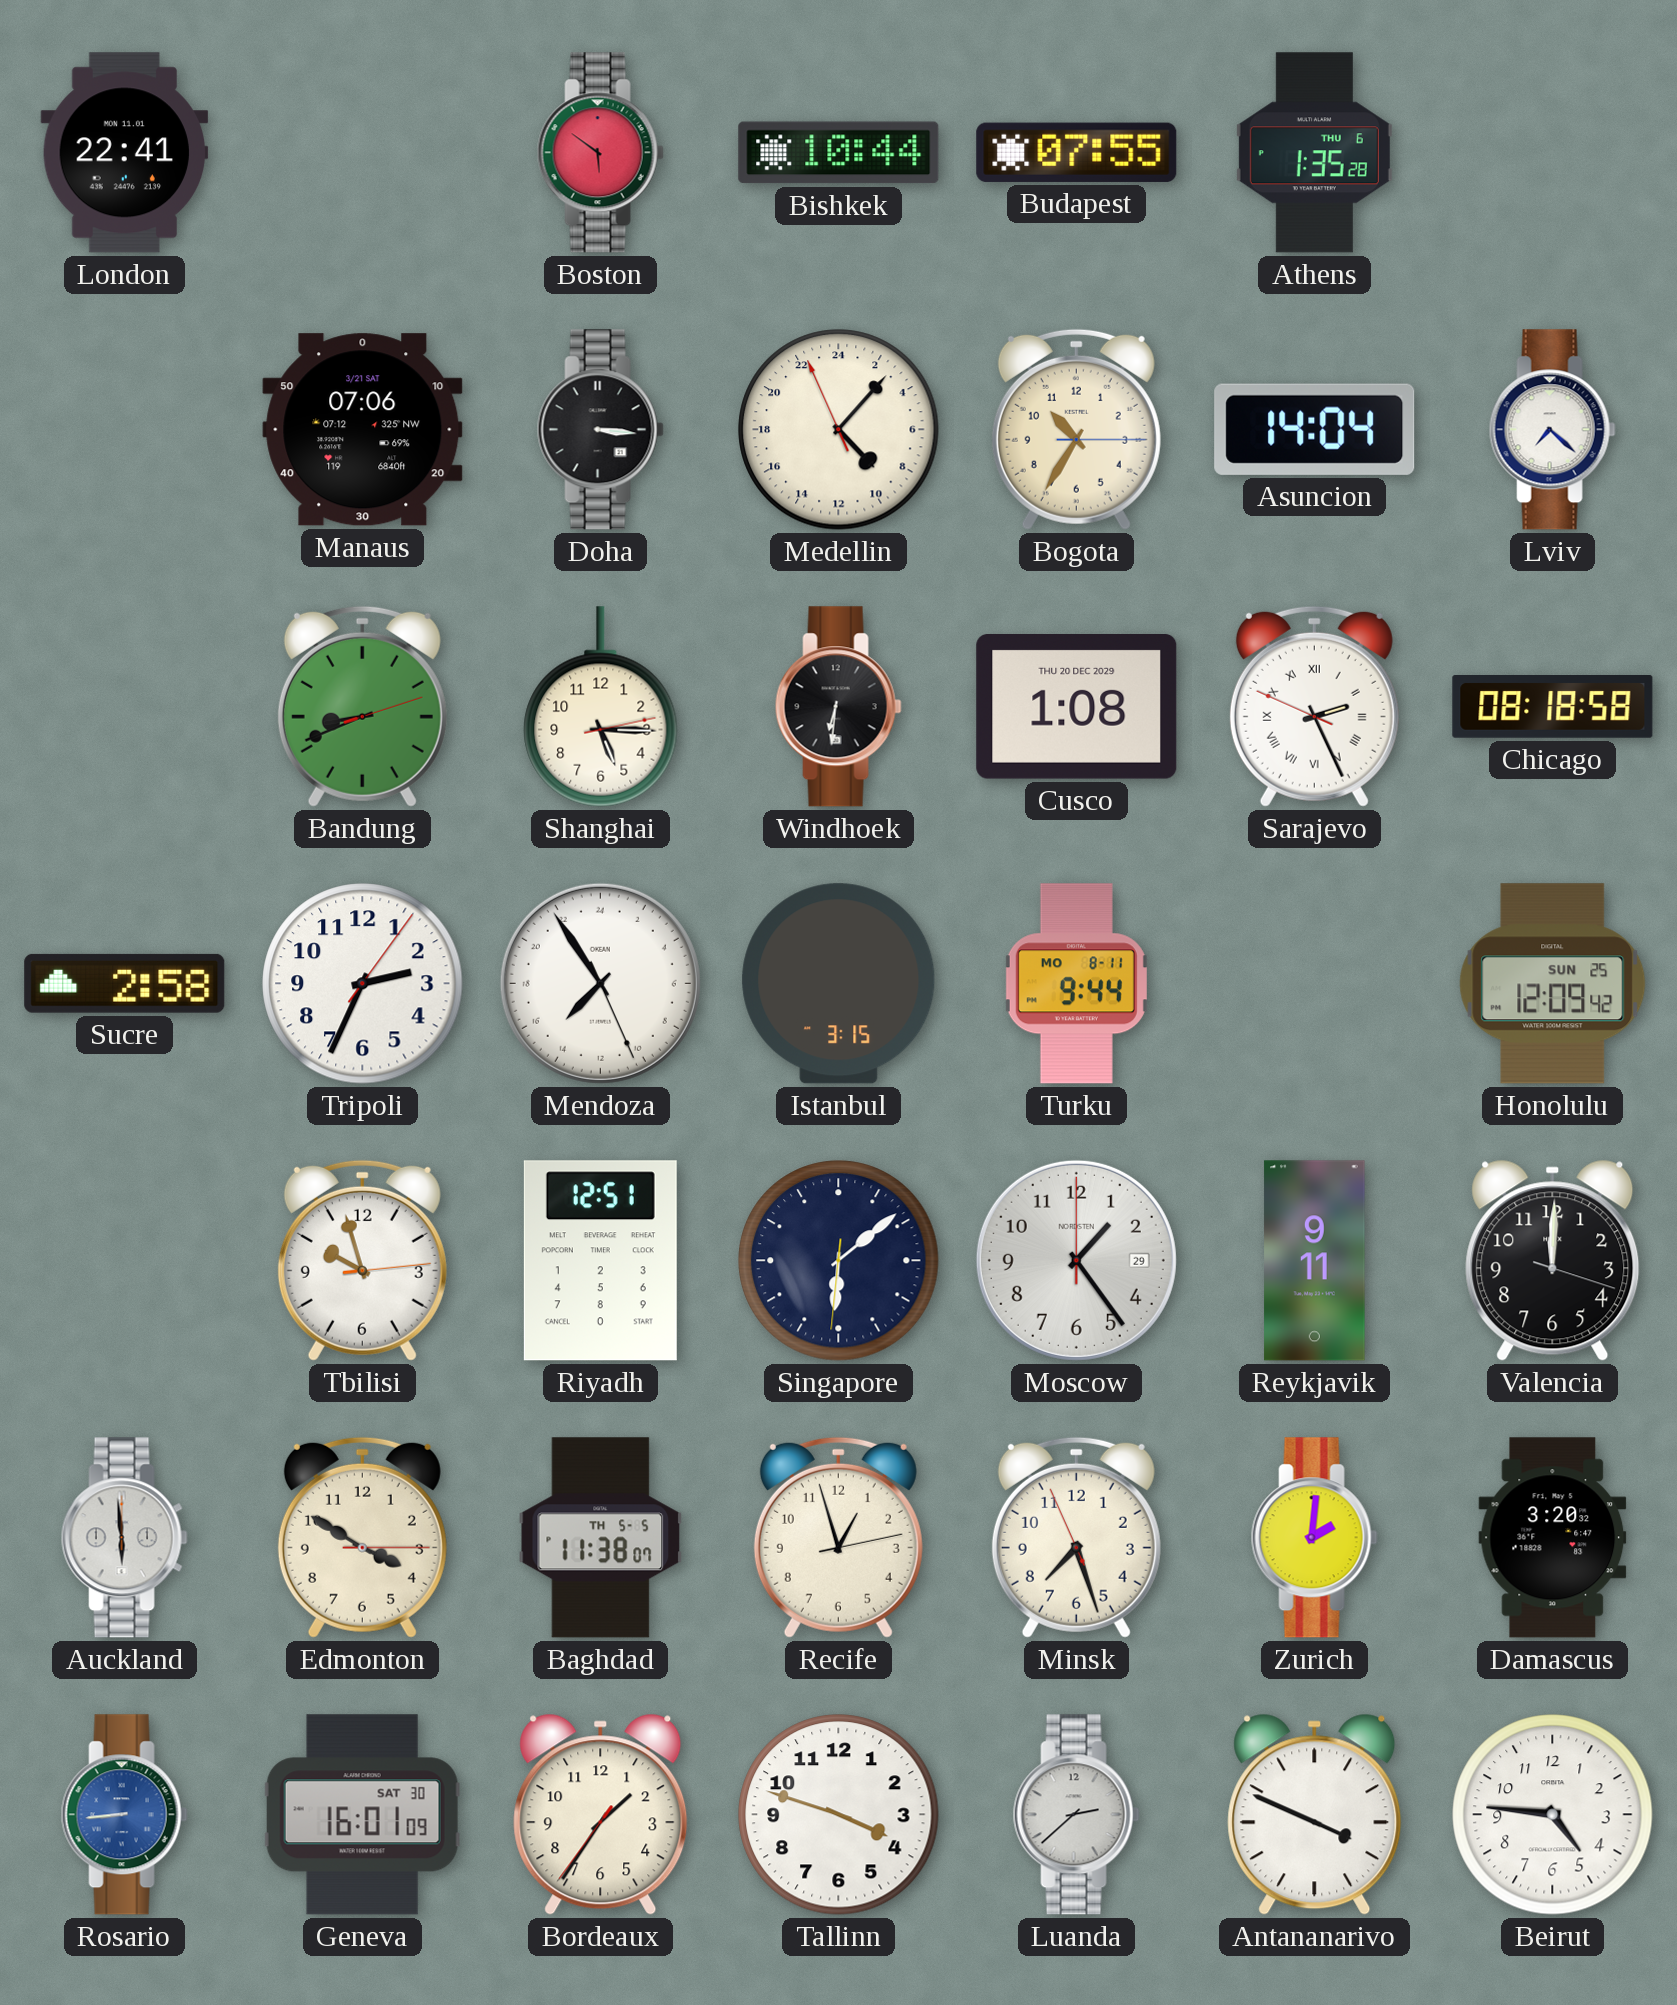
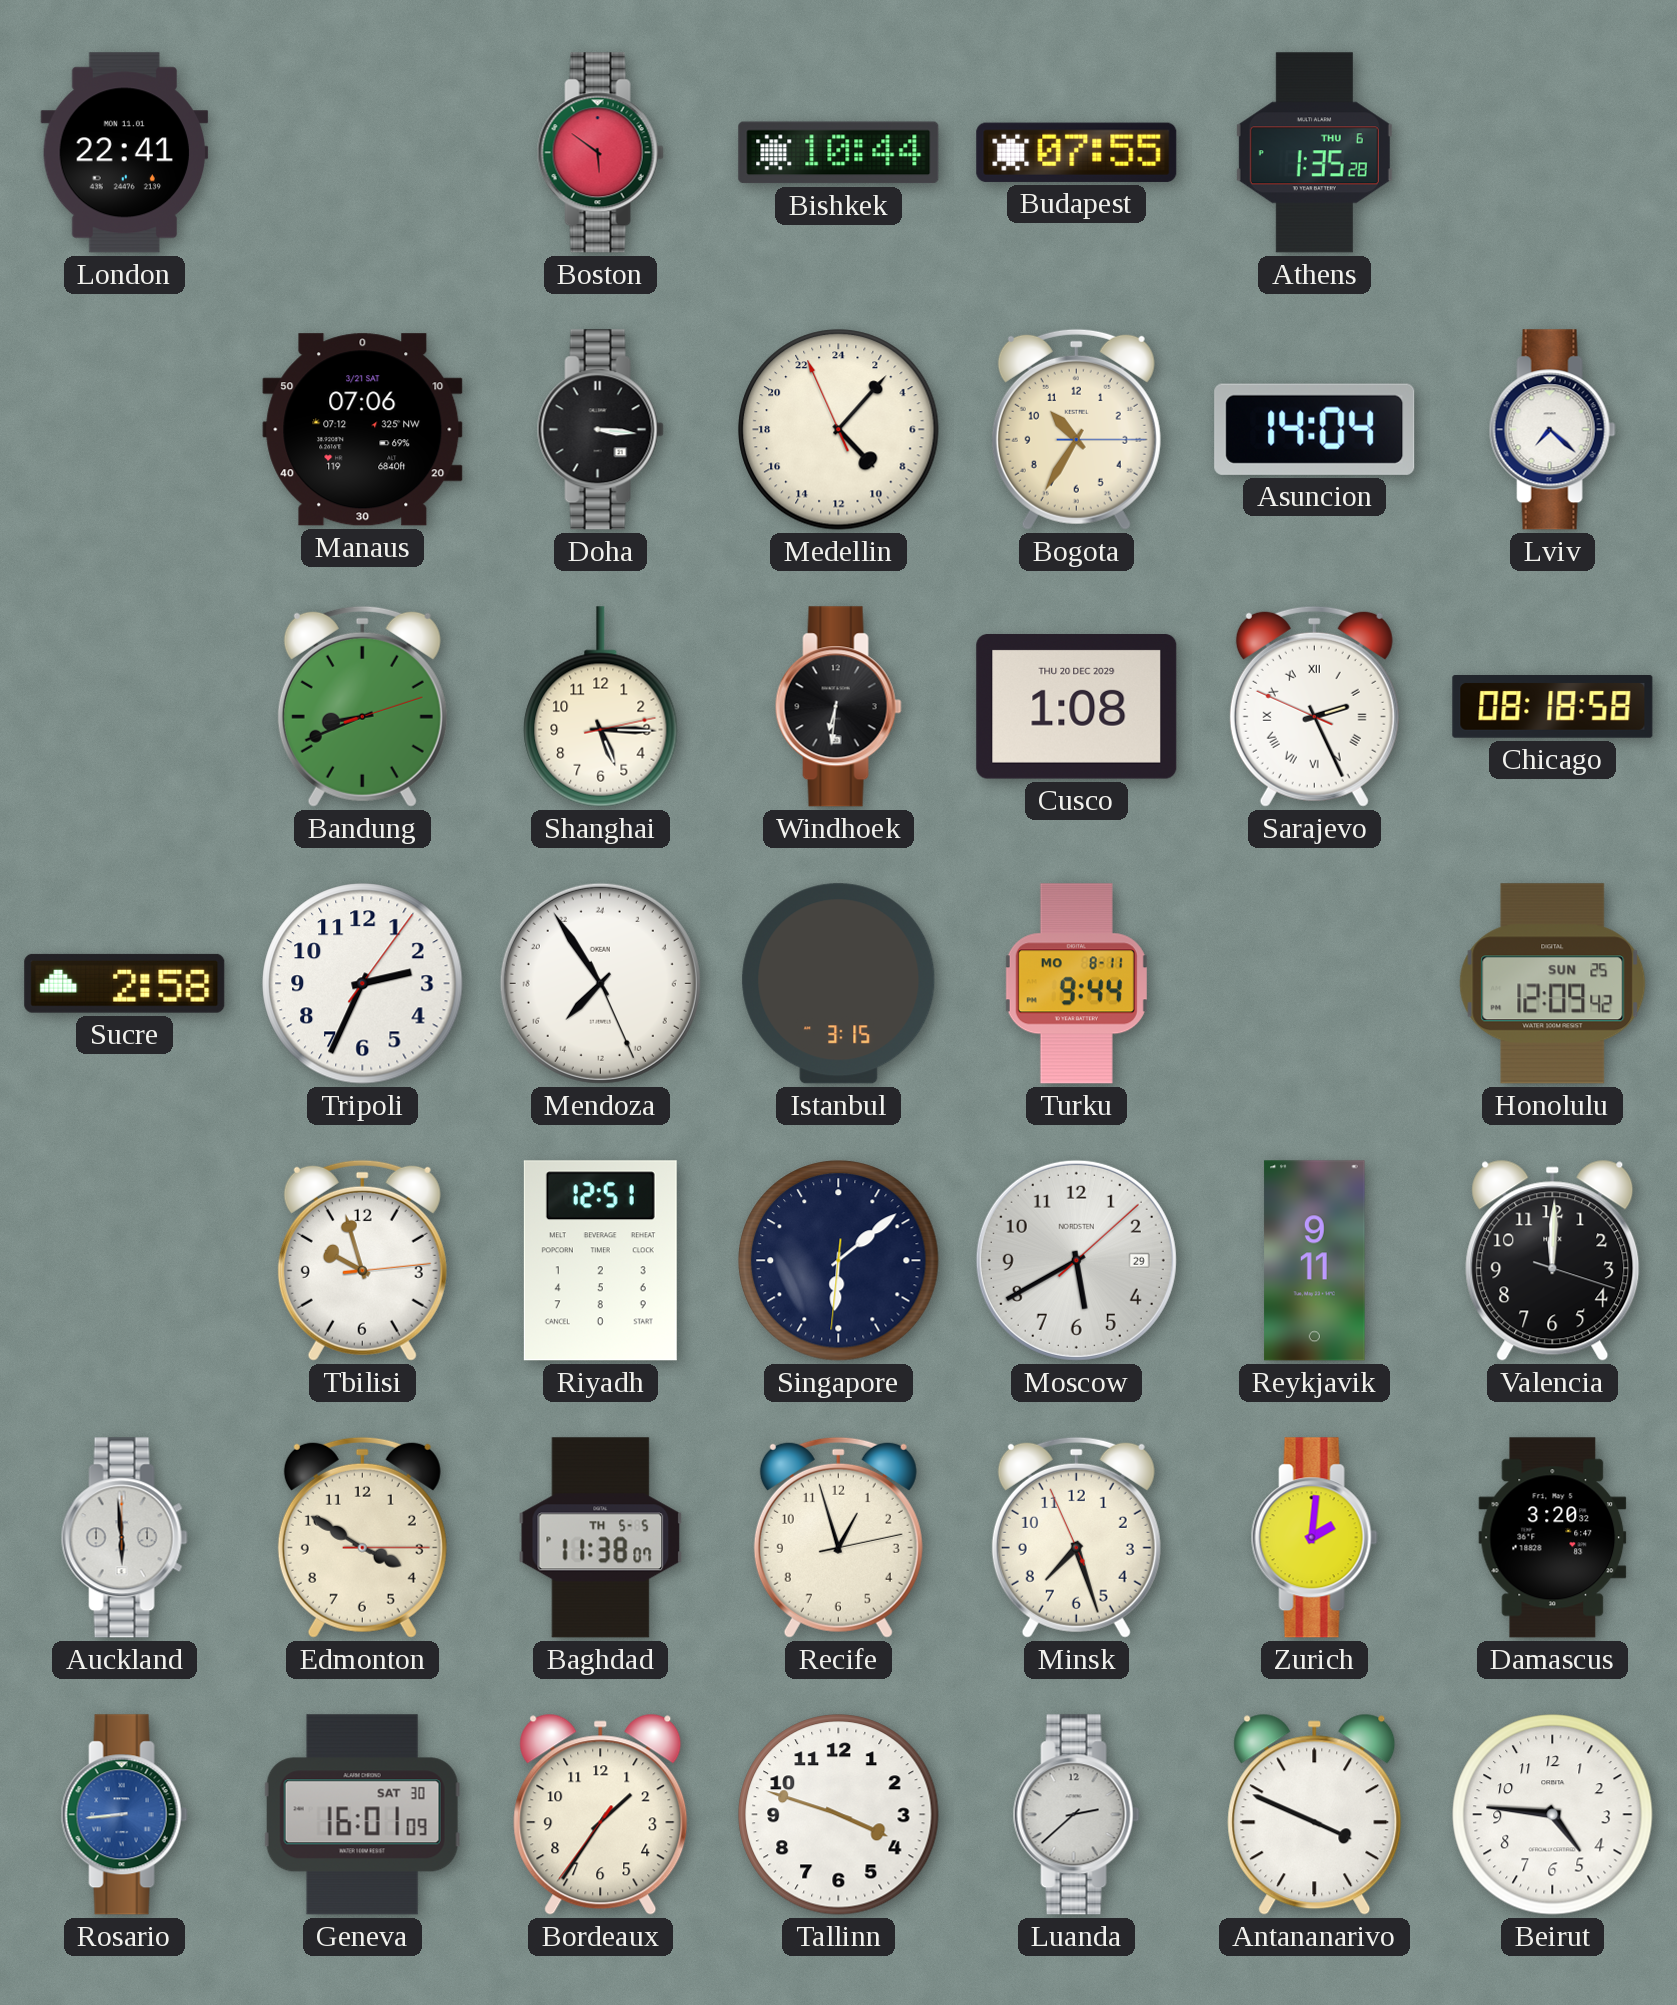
Moscow: 1:24 -> 5:40 (1076, 1260)
